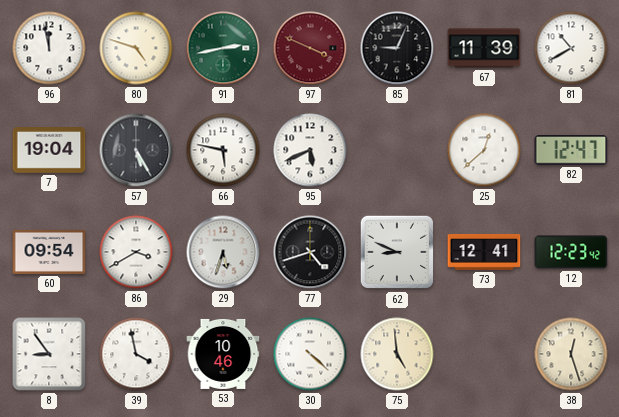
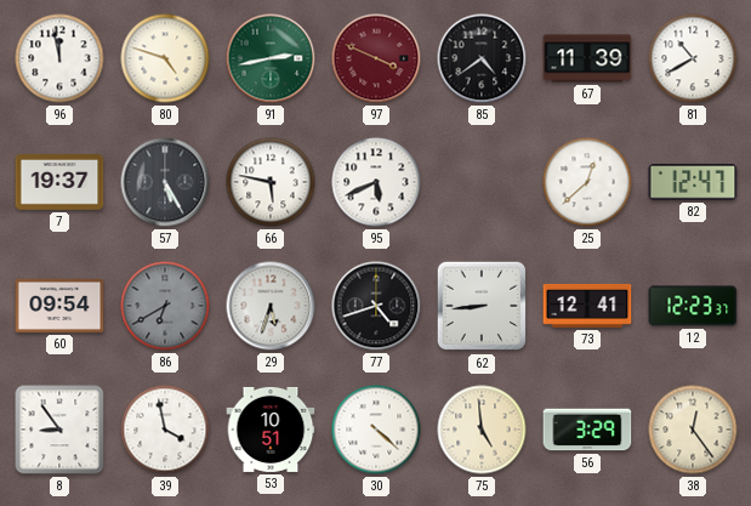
85: 9:04 -> 4:39 (482, 58)
7: 19:04 -> 19:37 (59, 183)
86: 3:40 -> 6:40 (165, 306)
86 dial: white -> grey (165, 306)
62: 8:49 -> 8:44 (482, 306)
12: 12:23:42 -> 12:23:37 (693, 306)
53: 10:46 -> 10:51 (271, 430)
56: none -> 3:29 (587, 430)
38: 12:27 -> 12:24 (693, 430)
